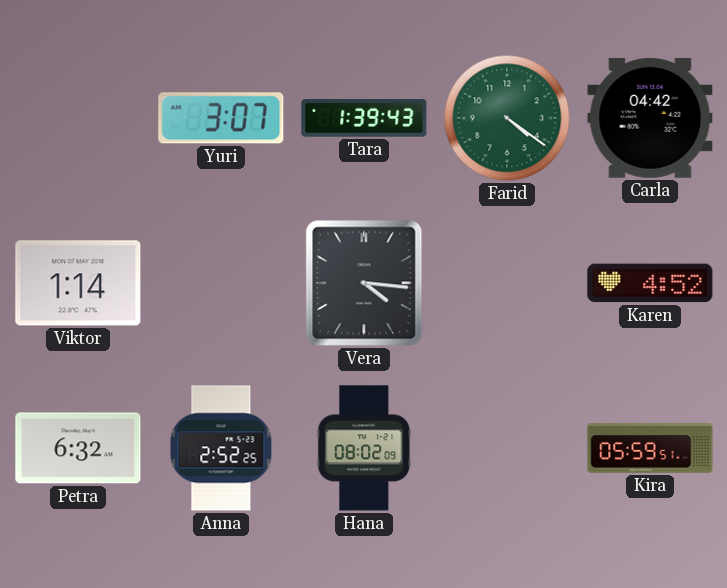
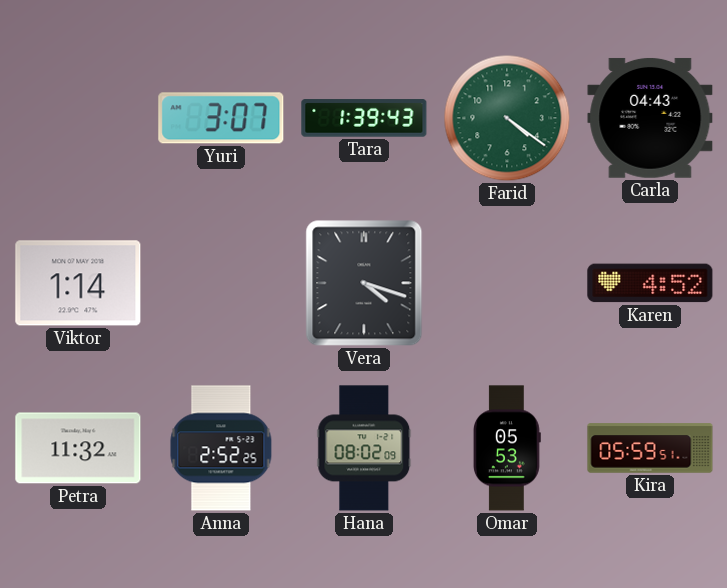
Carla: 04:42 -> 04:43 (650, 118)
Vera: 4:16 -> 4:18 (364, 283)
Petra: 6:32 -> 11:32 (78, 448)
Omar: none -> 05:53 (507, 448)
